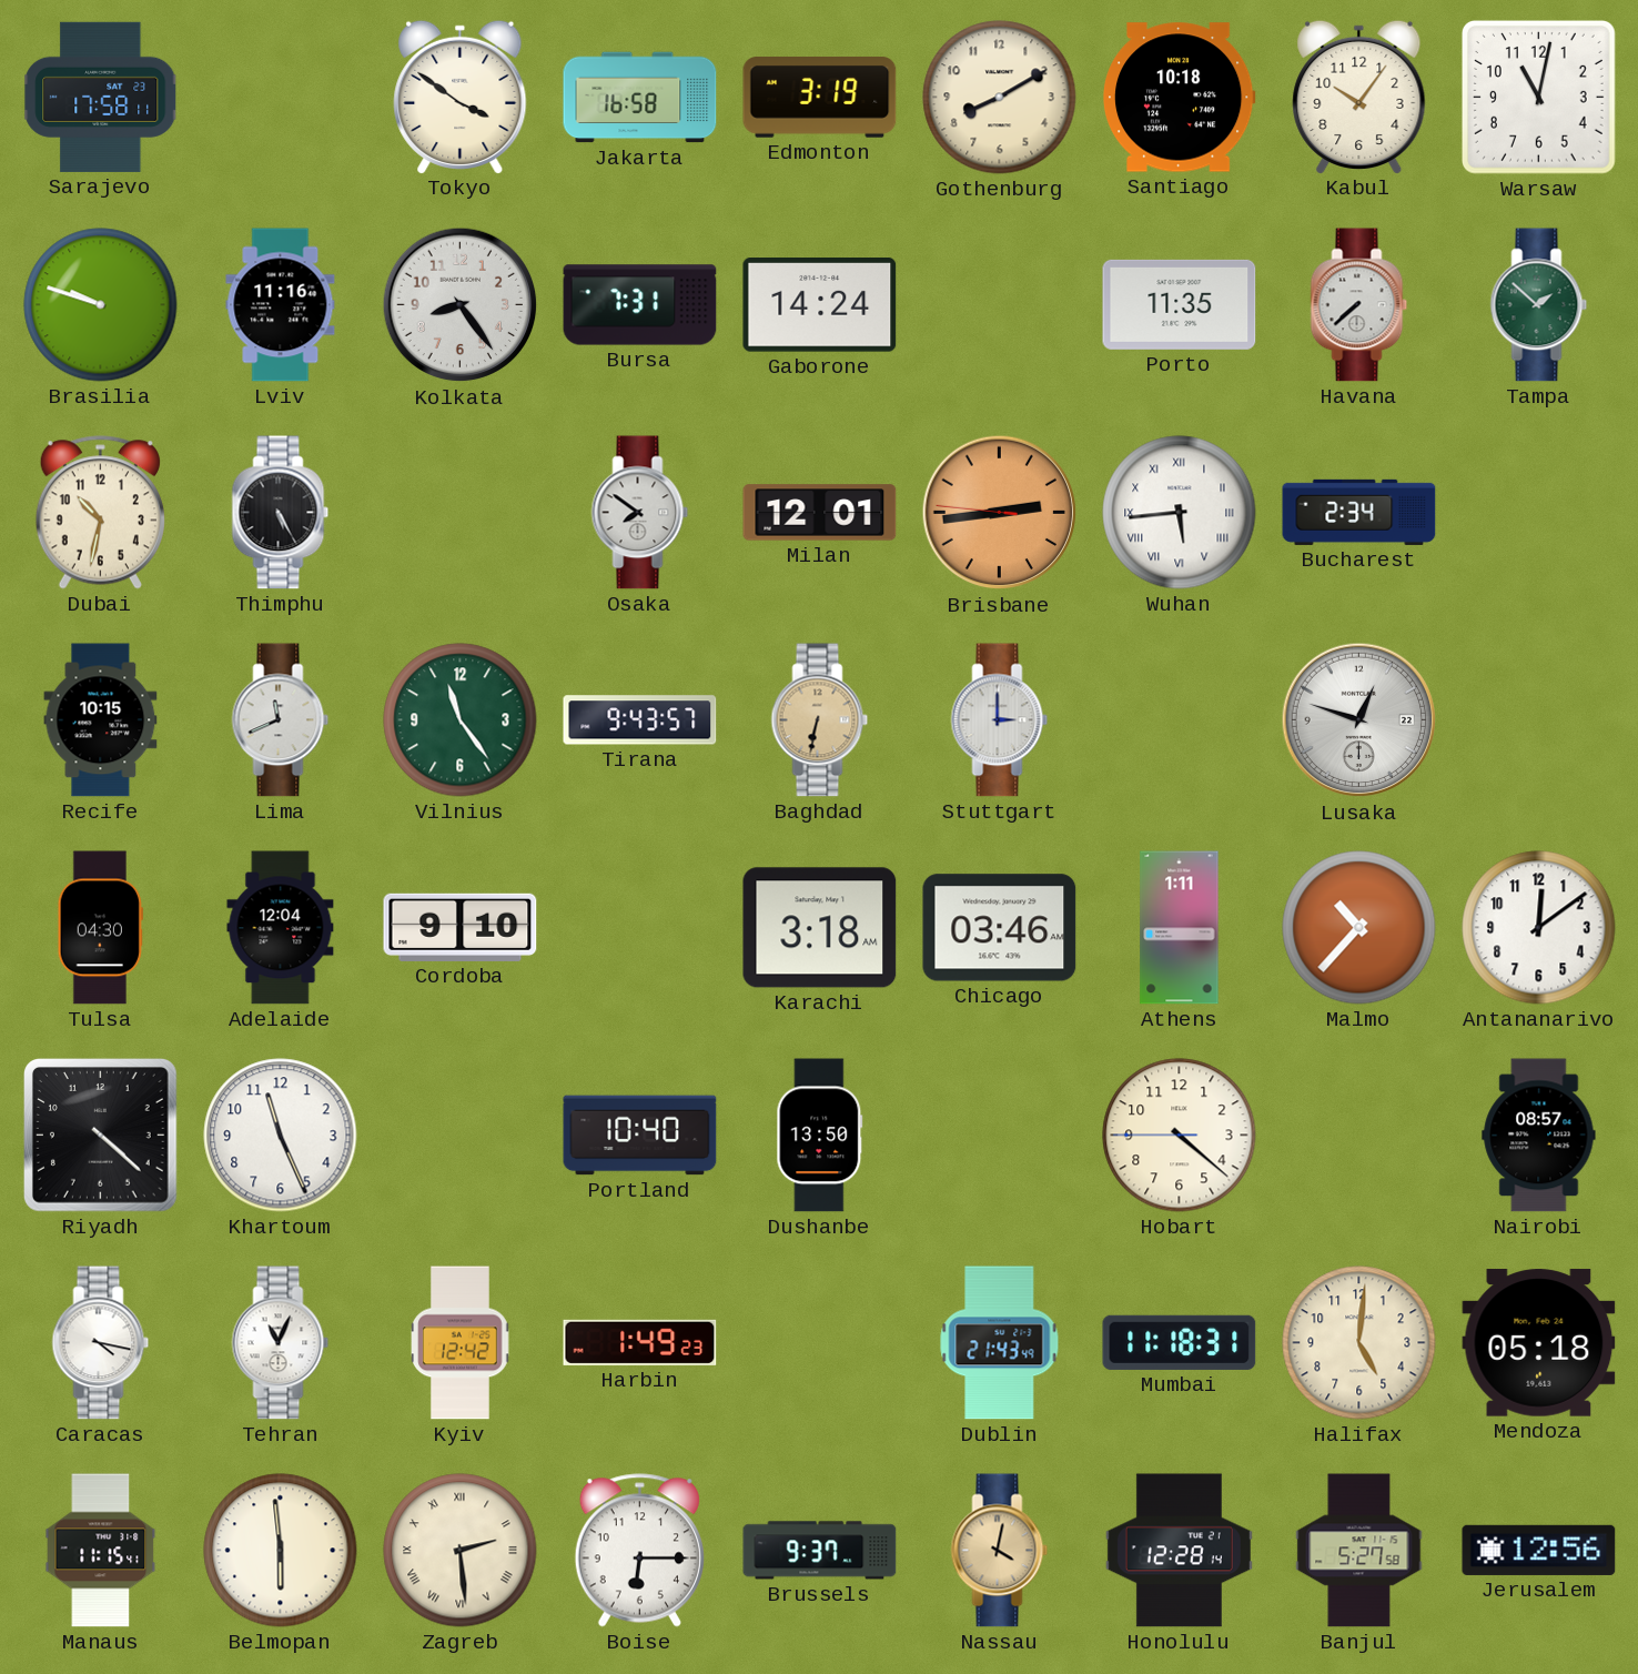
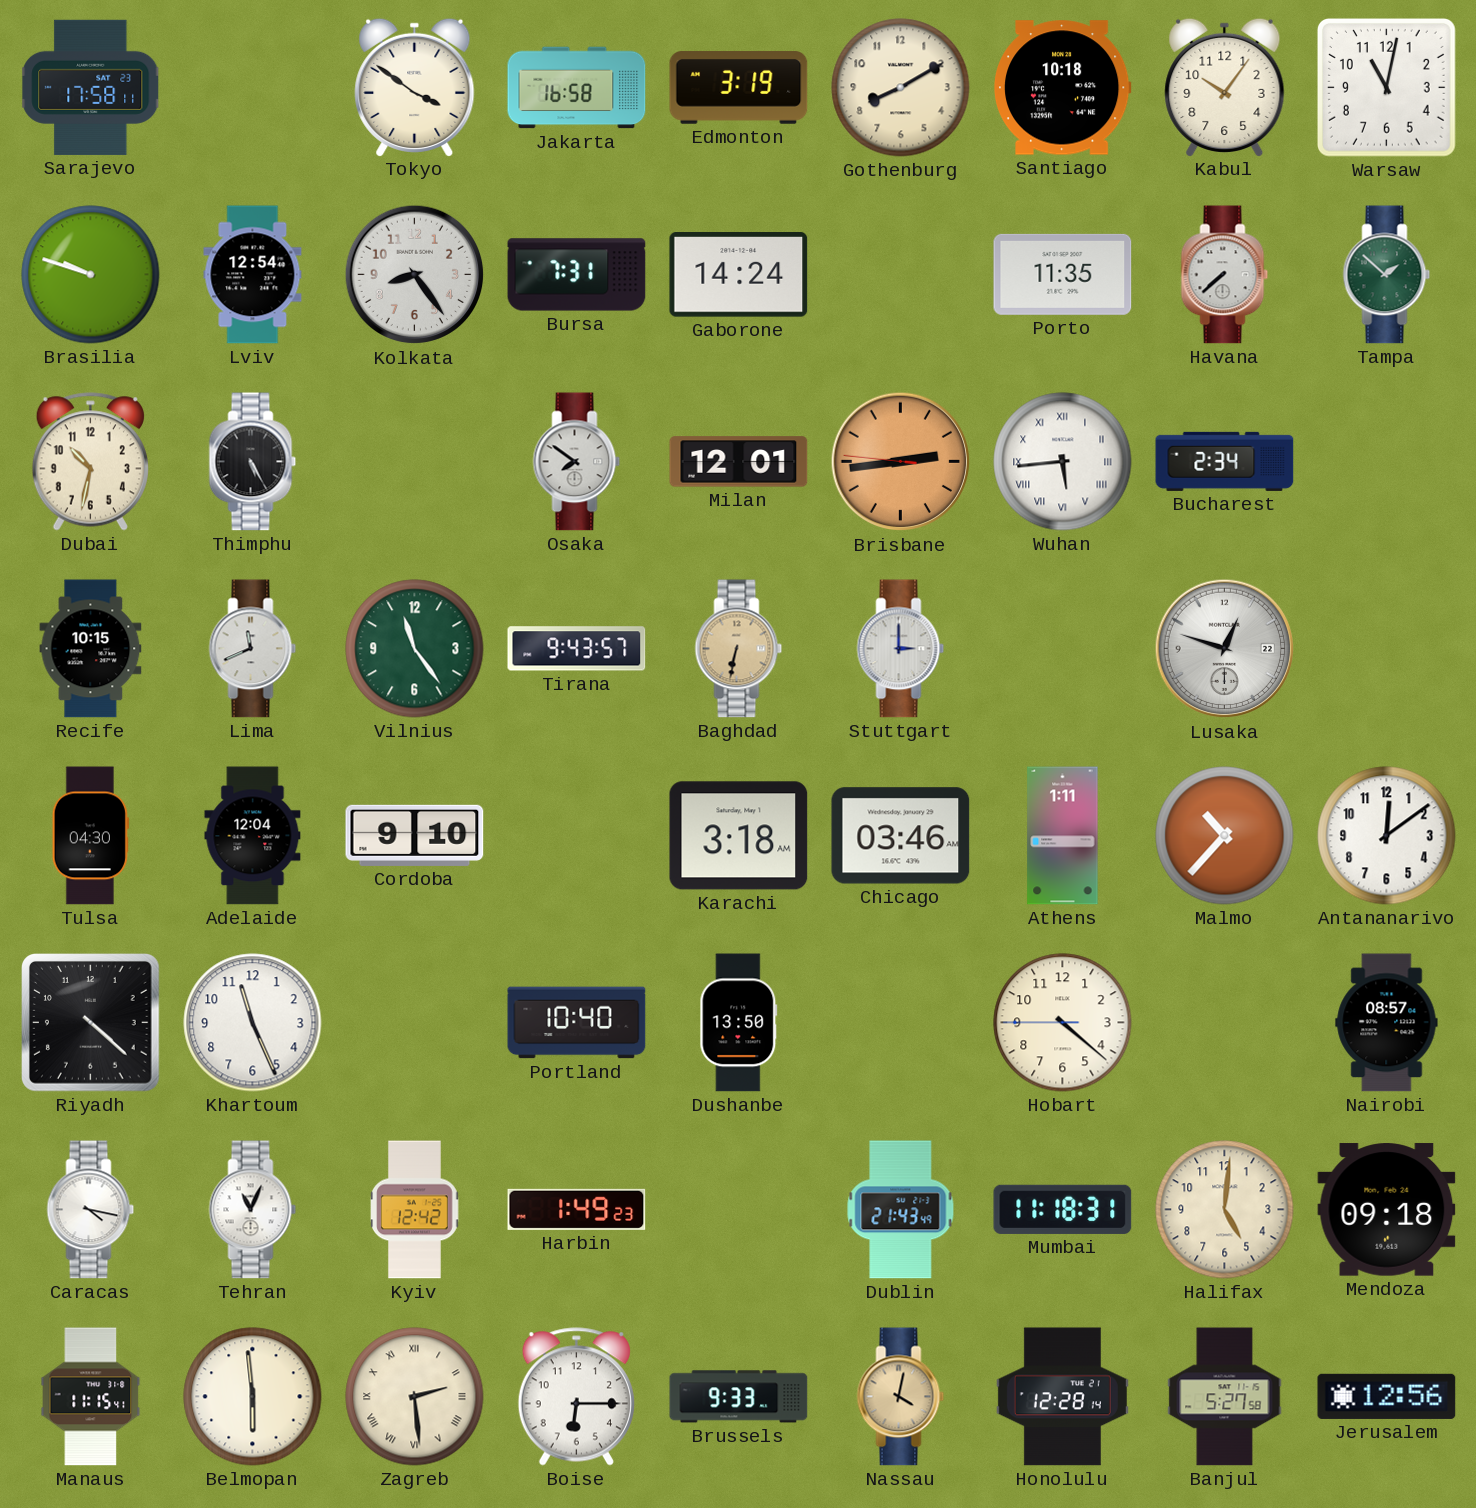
Lviv: 11:16 -> 12:54 (253, 275)
Mendoza: 05:18 -> 09:18 (1387, 1210)
Brussels: 9:37 -> 9:33 (739, 1397)
